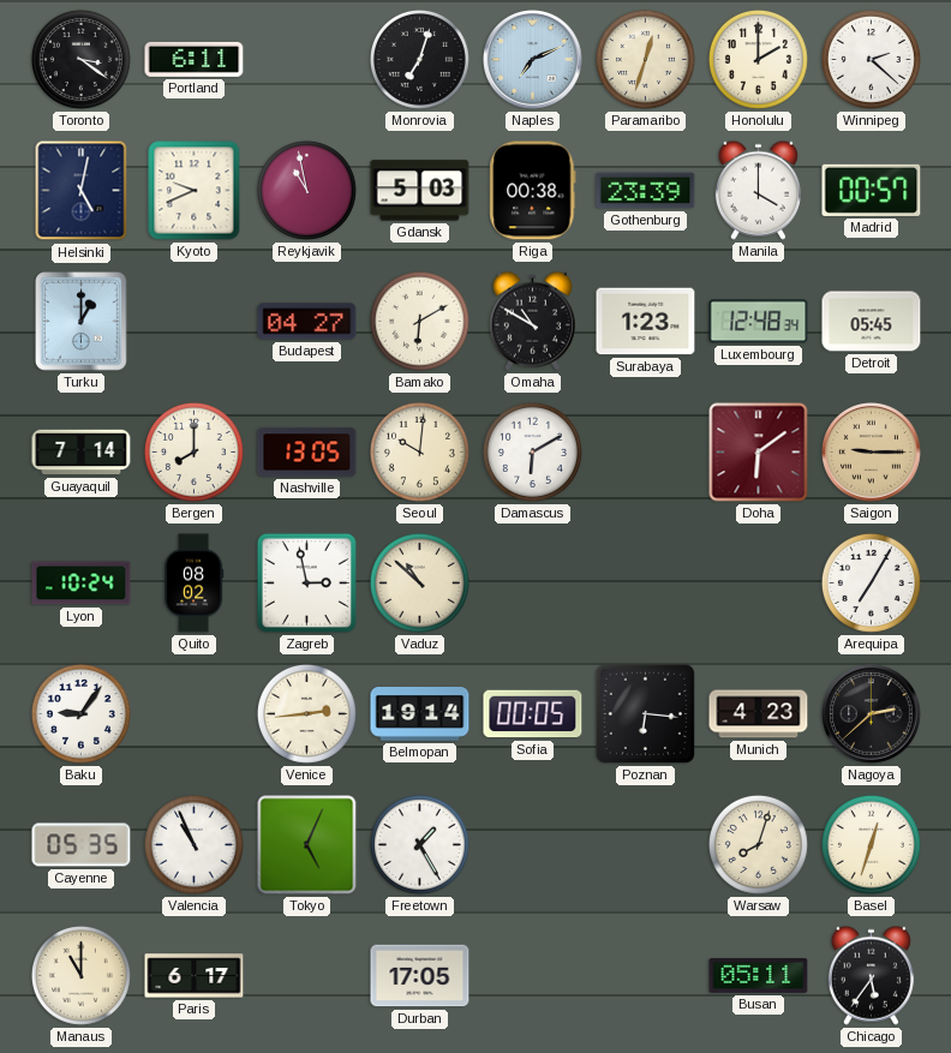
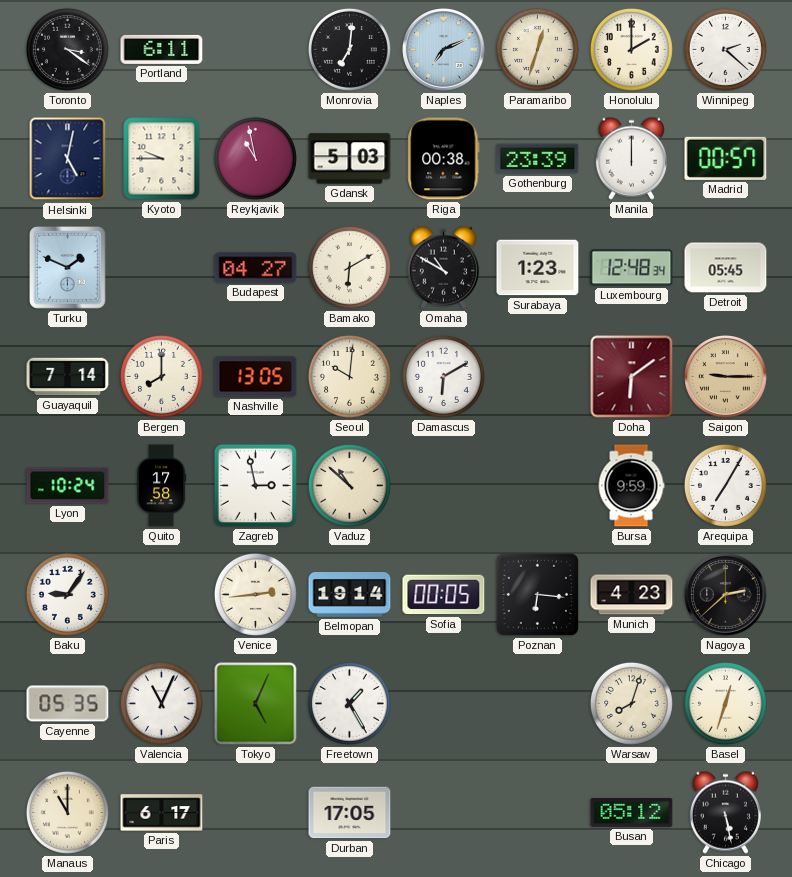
Monrovia: 7:03 -> 7:01 (349, 49)
Kyoto: 9:41 -> 9:45 (162, 159)
Manila: 4:00 -> 12:00 (631, 158)
Turku: 1:00 -> 1:49 (68, 268)
Quito: 08:02 -> 17:58 (161, 486)
Bursa: none -> 9:59 (631, 486)
Valencia: 10:56 -> 11:04 (161, 703)
Busan: 05:11 -> 05:12 (632, 812)
Chicago: 5:36 -> 5:28 (725, 812)
